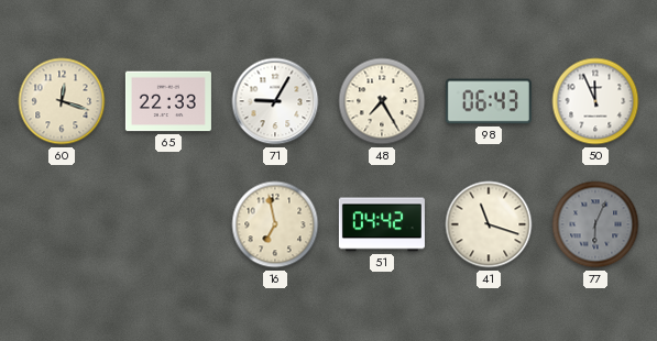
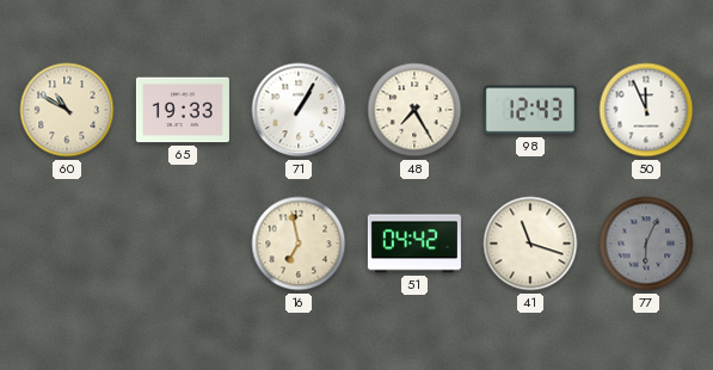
60: 12:18 -> 10:50 (67, 110)
65: 22:33 -> 19:33 (183, 110)
71: 9:05 -> 1:05 (299, 110)
98: 06:43 -> 12:43 (530, 110)
